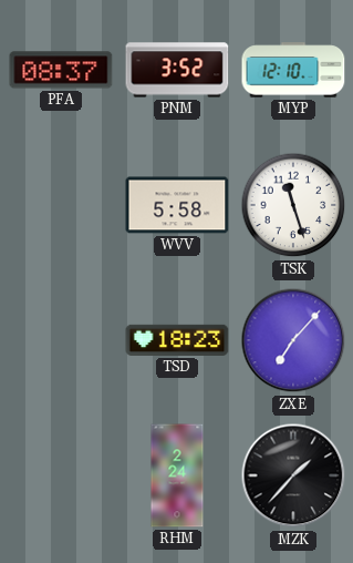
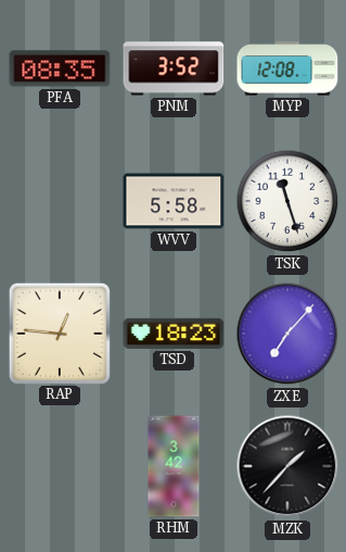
PFA: 08:37 -> 08:35 (60, 68)
MYP: 12:10 -> 12:08 (287, 68)
RAP: none -> 12:46 (59, 333)
RHM: 2:24 -> 3:42 (174, 466)
